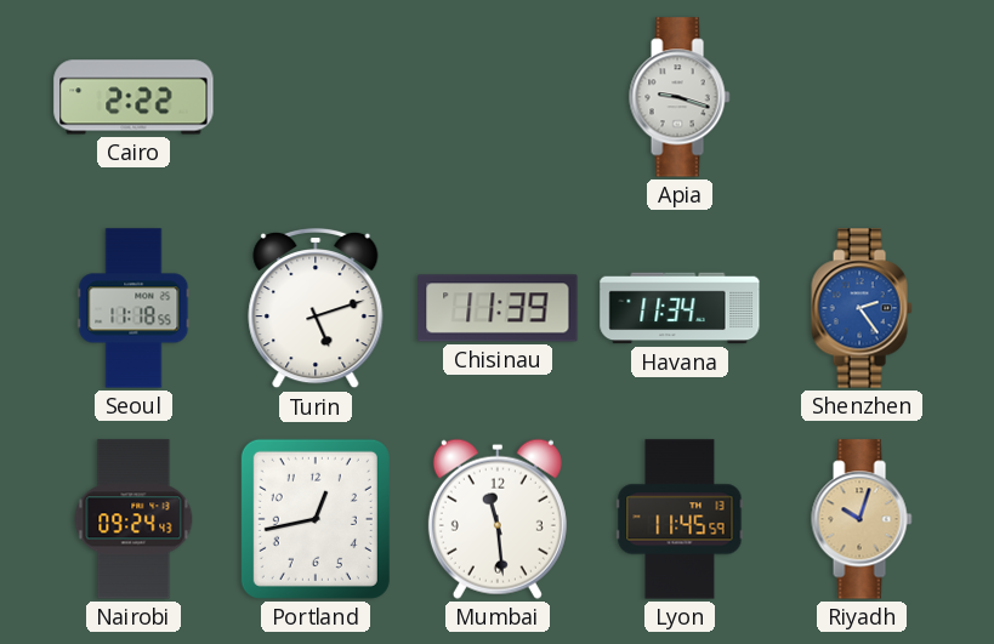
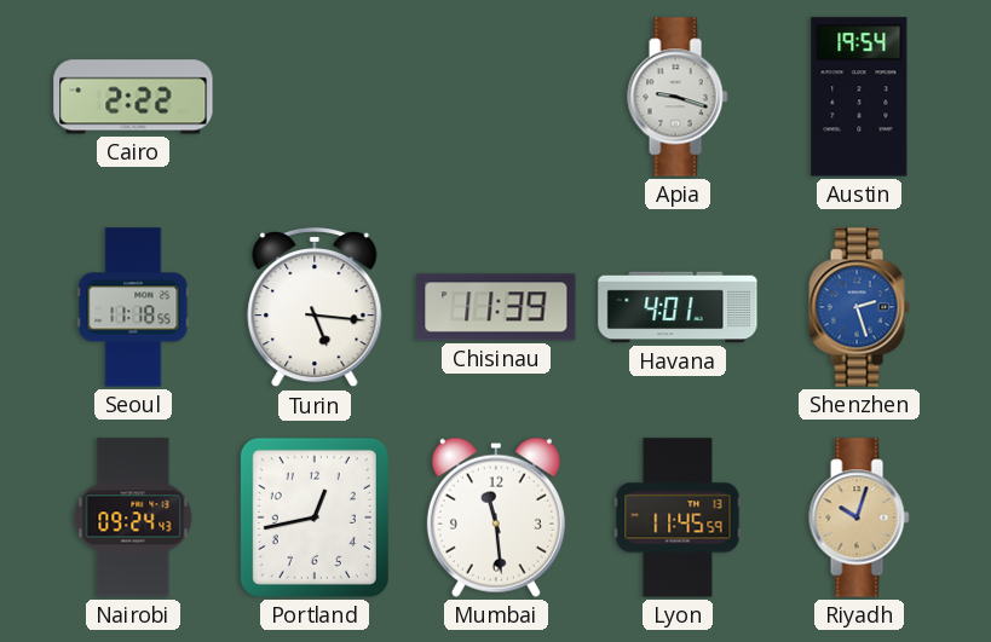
Austin: none -> 19:54 (859, 97)
Turin: 5:12 -> 5:16 (315, 307)
Havana: 11:34 -> 4:01 (678, 307)
Shenzhen: 2:24 -> 2:27 (859, 307)
